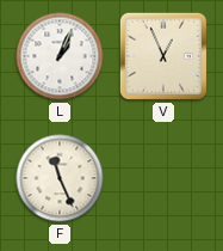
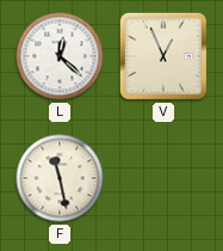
L: 1:04 -> 12:22 (60, 56)
F: 11:26 -> 11:28 (60, 178)
